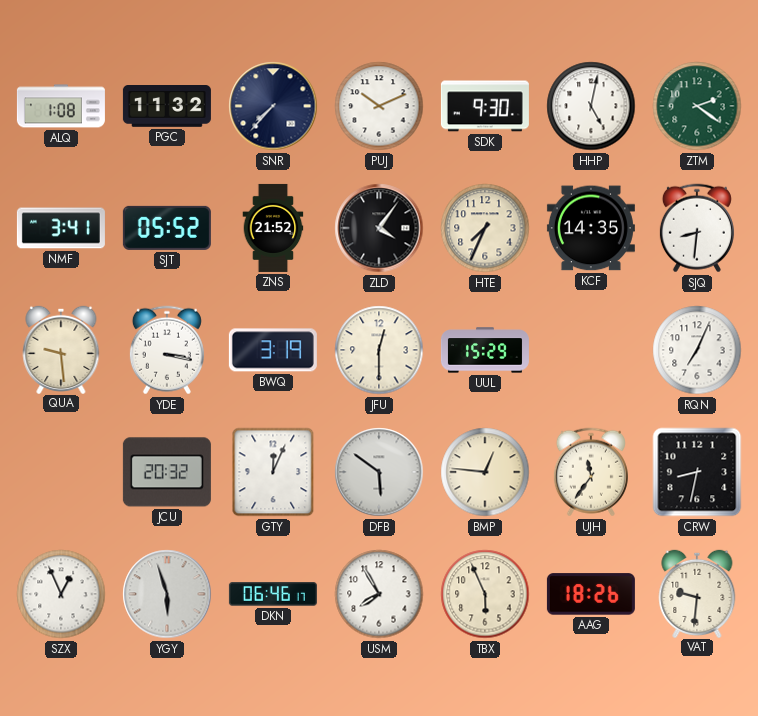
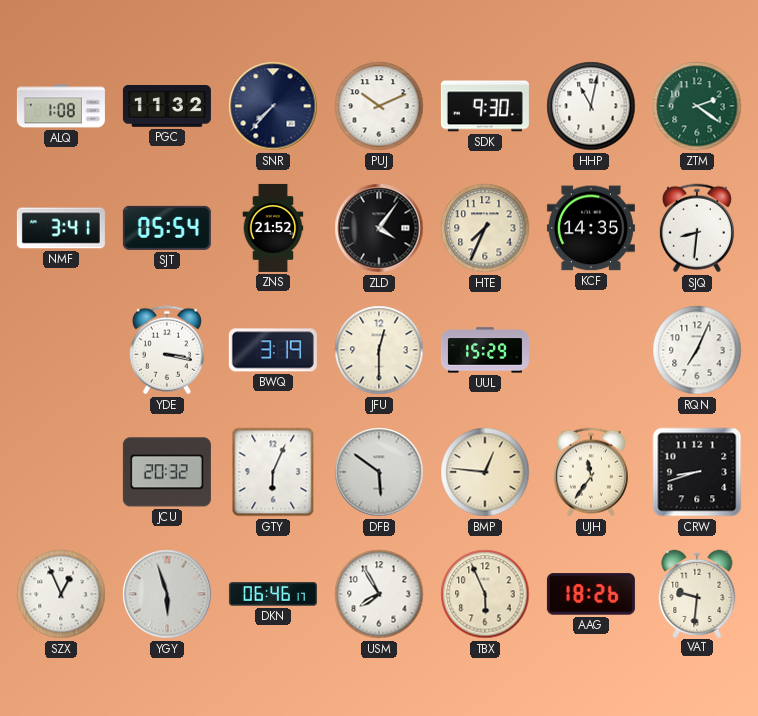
HHP: 5:02 -> 11:02 (591, 106)
SJT: 05:52 -> 05:54 (167, 228)
QUA: 9:29 -> none (61, 349)
GTY: 12:04 -> 6:04 (273, 472)
CRW: 8:32 -> 8:42 (697, 472)
